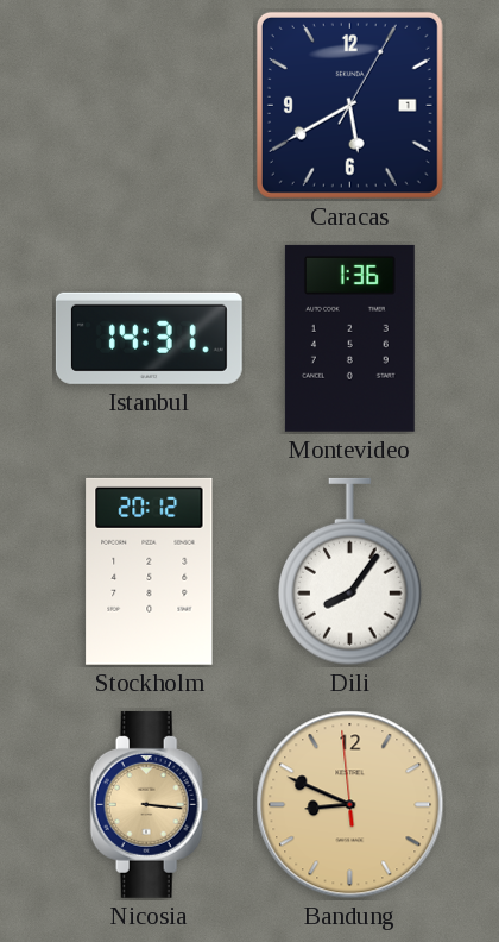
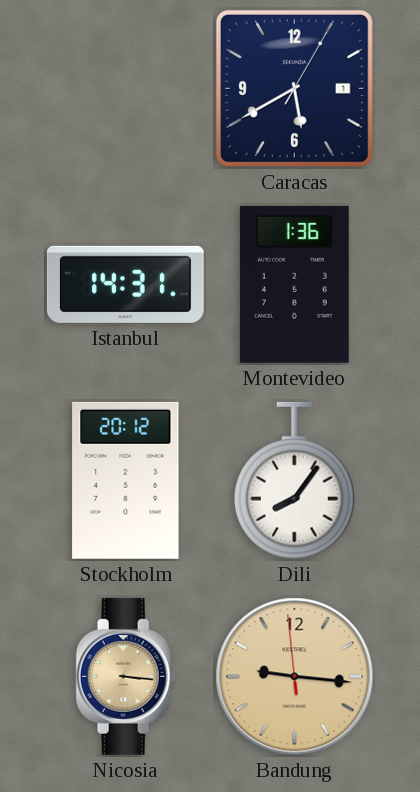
Bandung: 8:48 -> 9:15 (295, 677)
